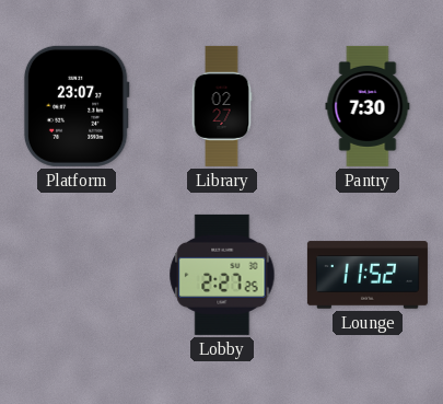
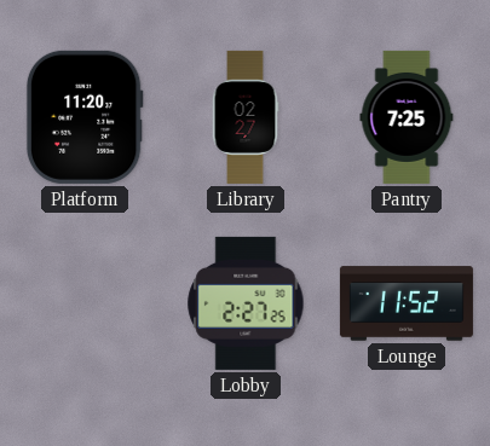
Platform: 23:07 -> 11:20 (85, 117)
Pantry: 7:30 -> 7:25 (407, 117)
